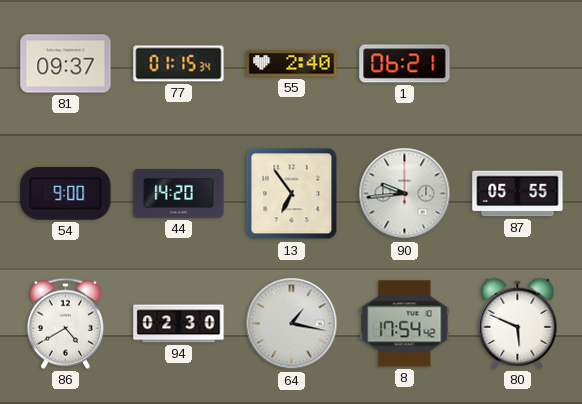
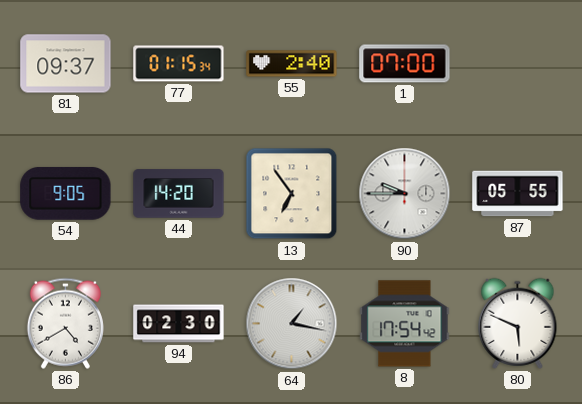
1: 06:21 -> 07:00 (405, 64)
54: 9:00 -> 9:05 (66, 193)
90: 9:44 -> 9:45 (405, 194)
